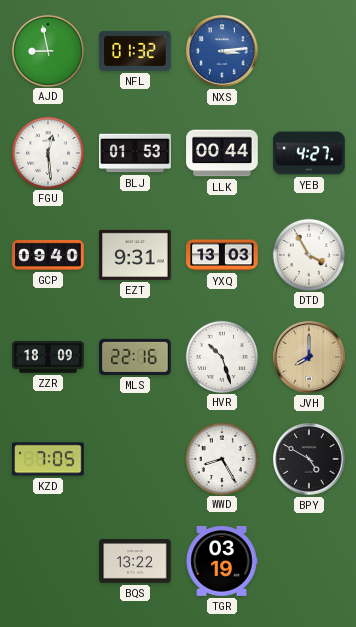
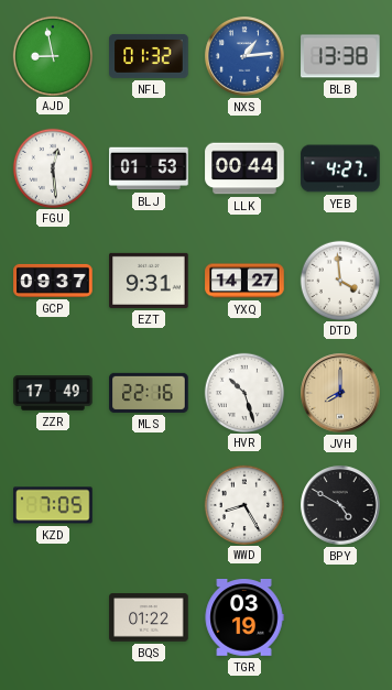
NXS: 3:14 -> 1:14 (244, 56)
BLB: none -> 13:38 (340, 56)
GCP: 09:40 -> 09:37 (53, 281)
YXQ: 13:03 -> 14:27 (244, 281)
DTD: 3:55 -> 3:59 (339, 280)
ZZR: 18:09 -> 17:49 (53, 393)
BQS: 13:22 -> 01:22 (149, 617)
